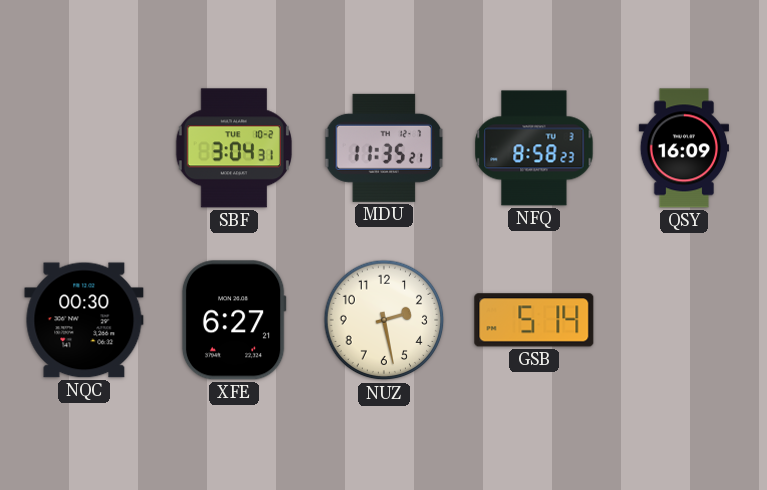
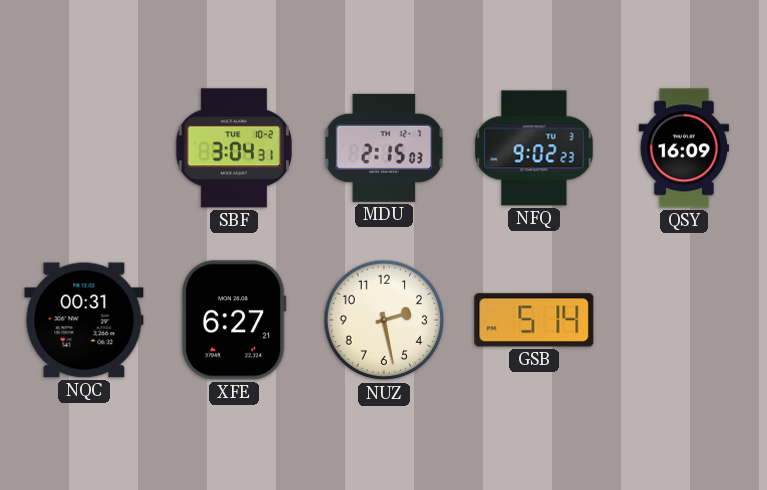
MDU: 11:35 -> 2:15 (384, 148)
NFQ: 8:58 -> 9:02 (534, 148)
NQC: 00:30 -> 00:31 (84, 320)
